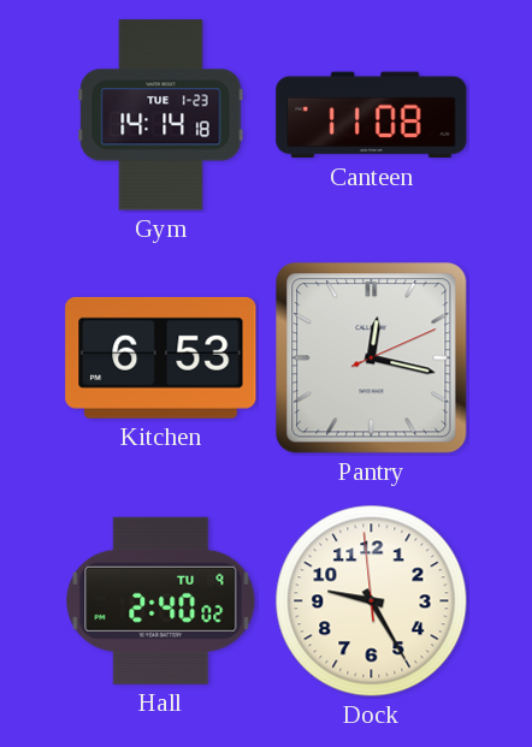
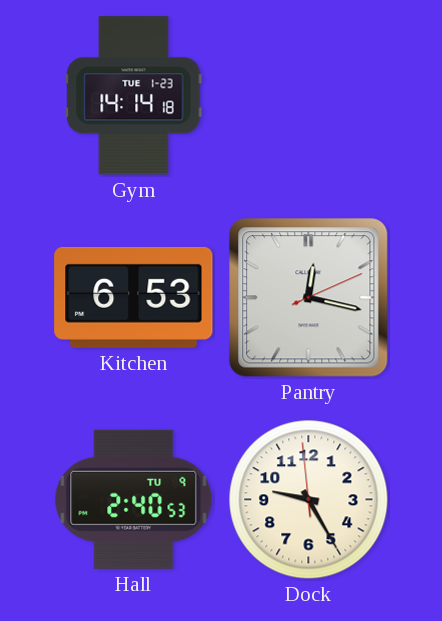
Canteen: 11:08 -> none (372, 115)
Hall: 2:40:02 -> 2:40:53 (134, 499)
